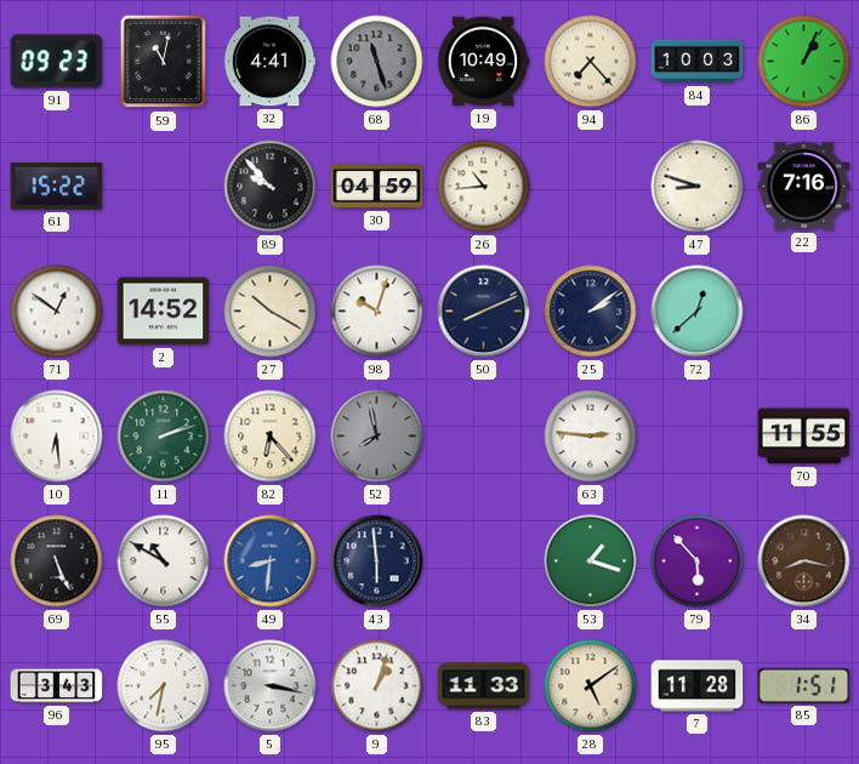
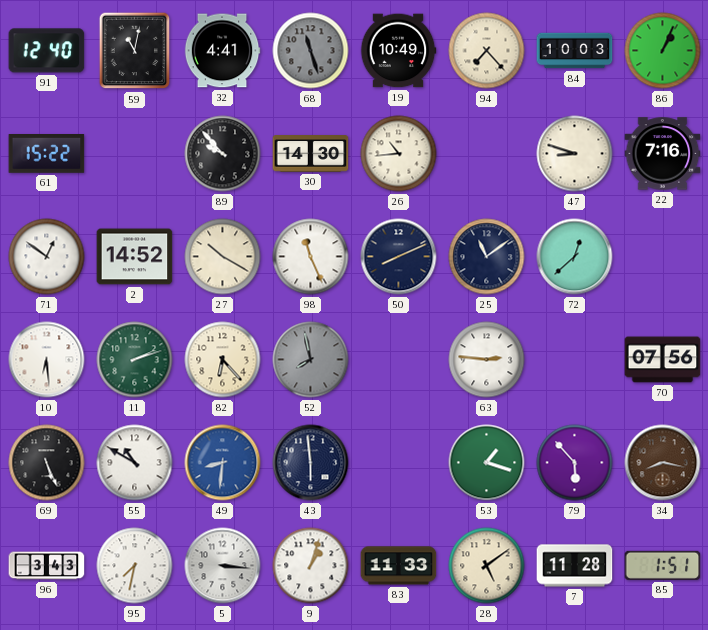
91: 09:23 -> 12:40 (47, 51)
30: 04:59 -> 14:30 (311, 154)
98: 10:03 -> 11:26 (311, 257)
25: 2:09 -> 11:09 (487, 257)
70: 11:55 -> 07:56 (663, 360)
5: 3:17 -> 3:16 (223, 566)
